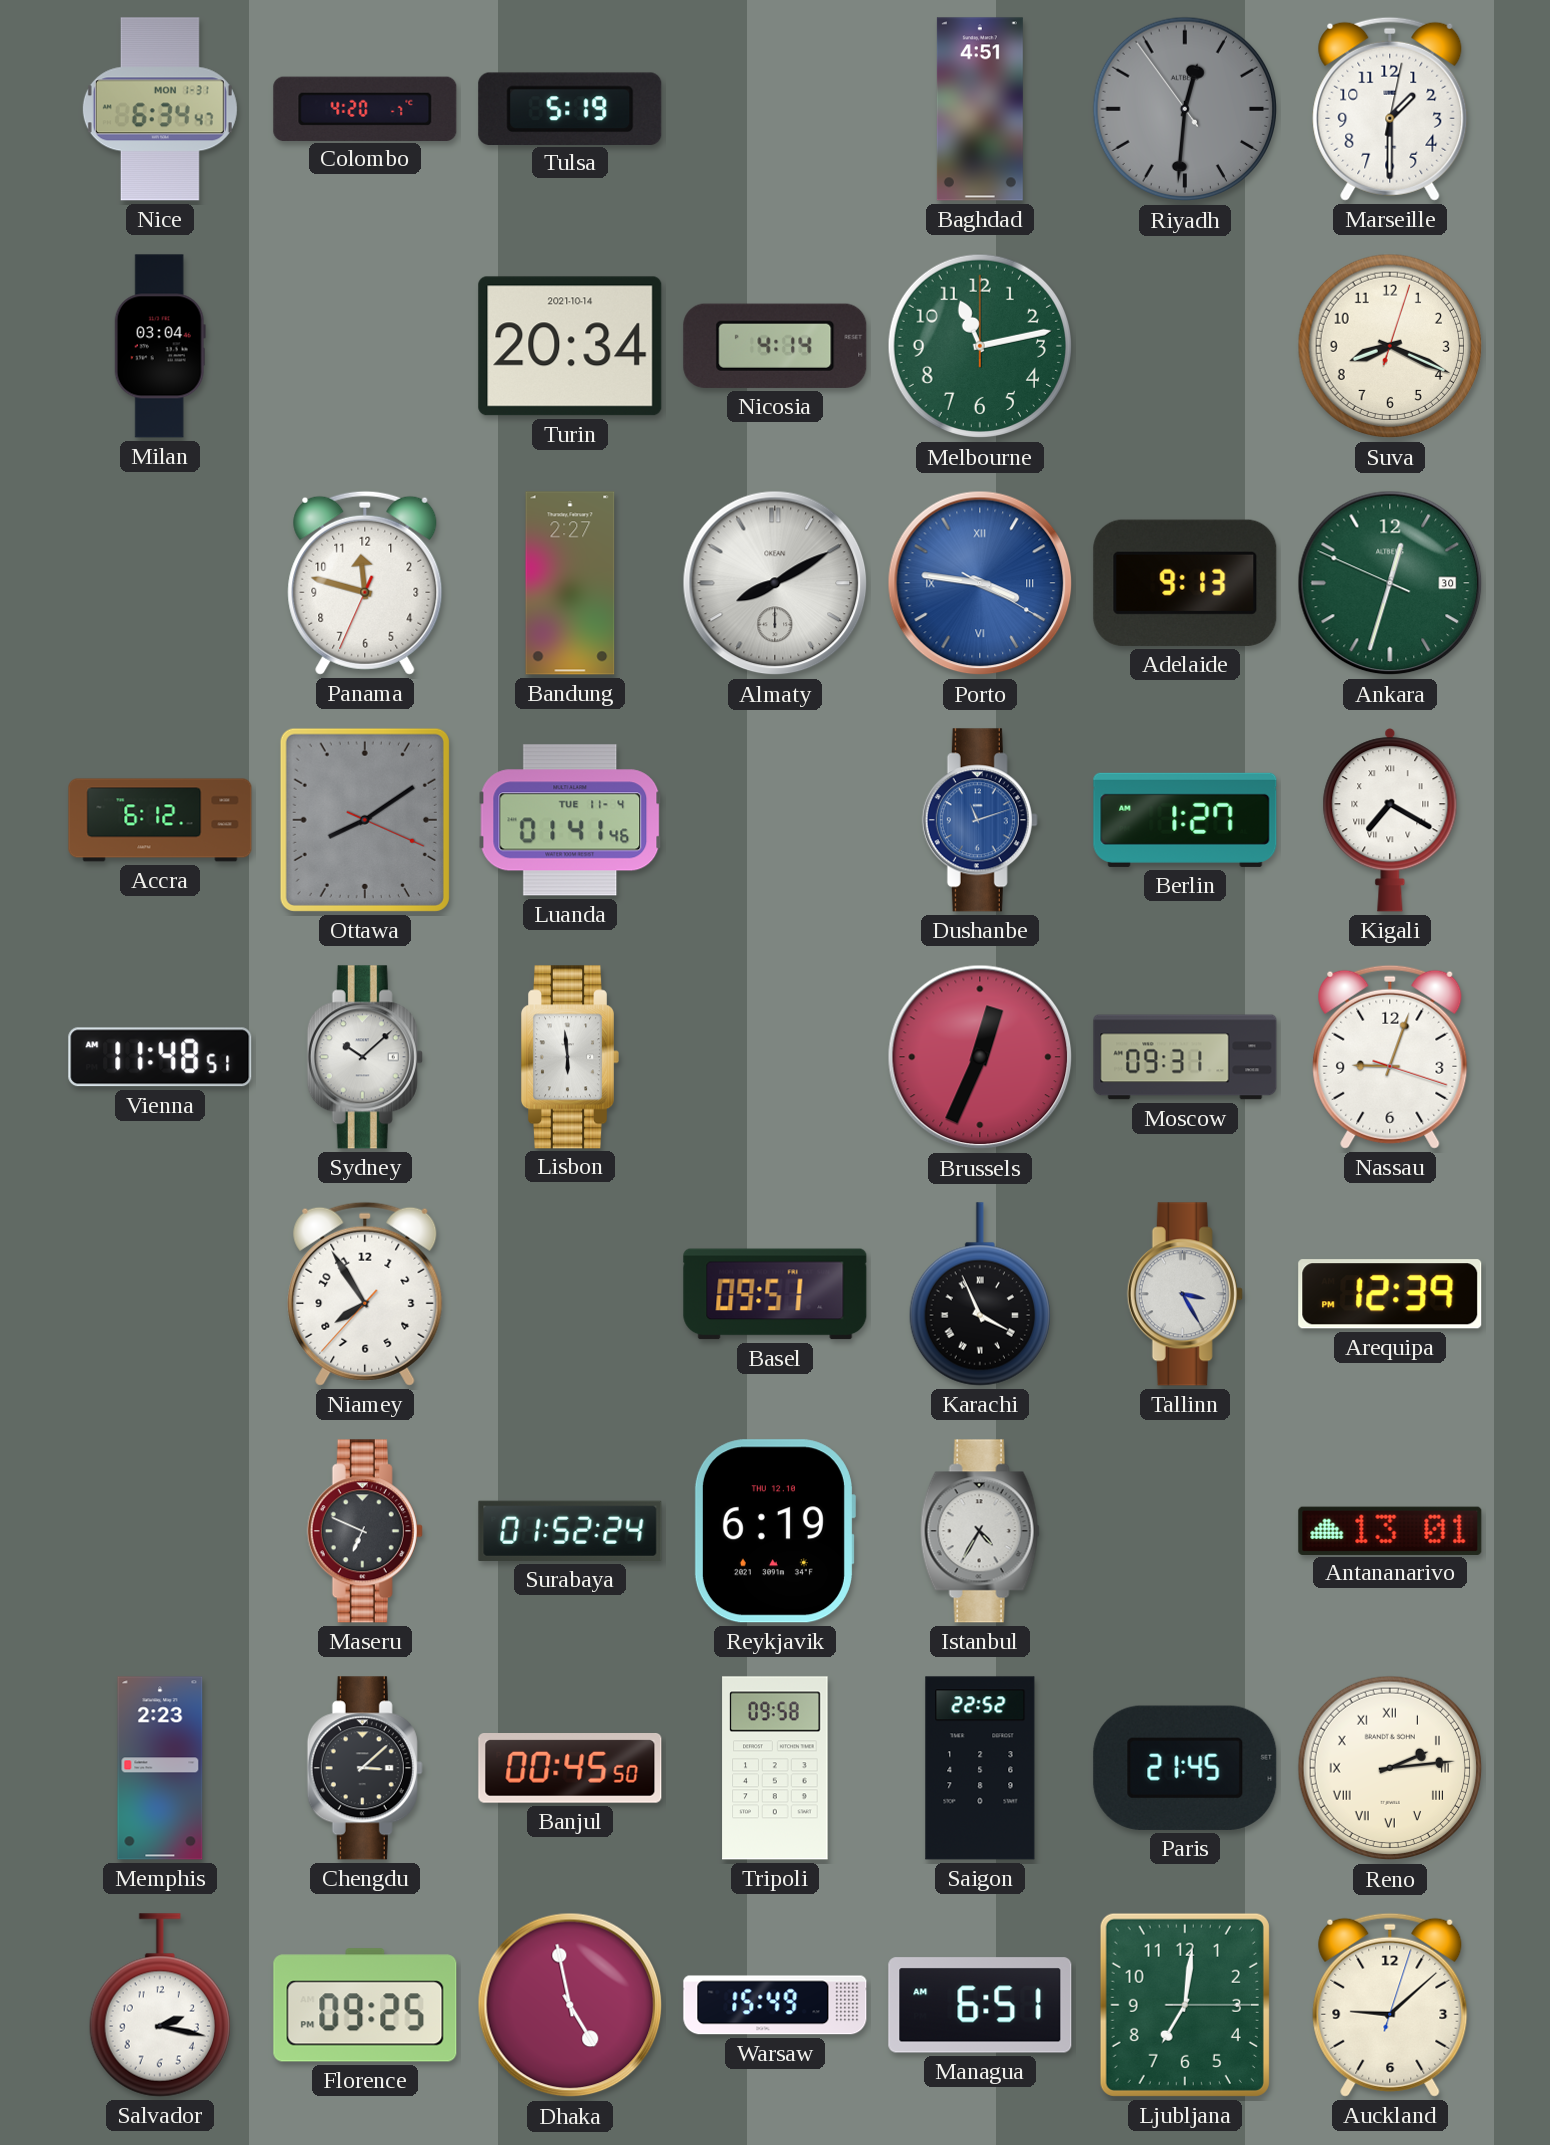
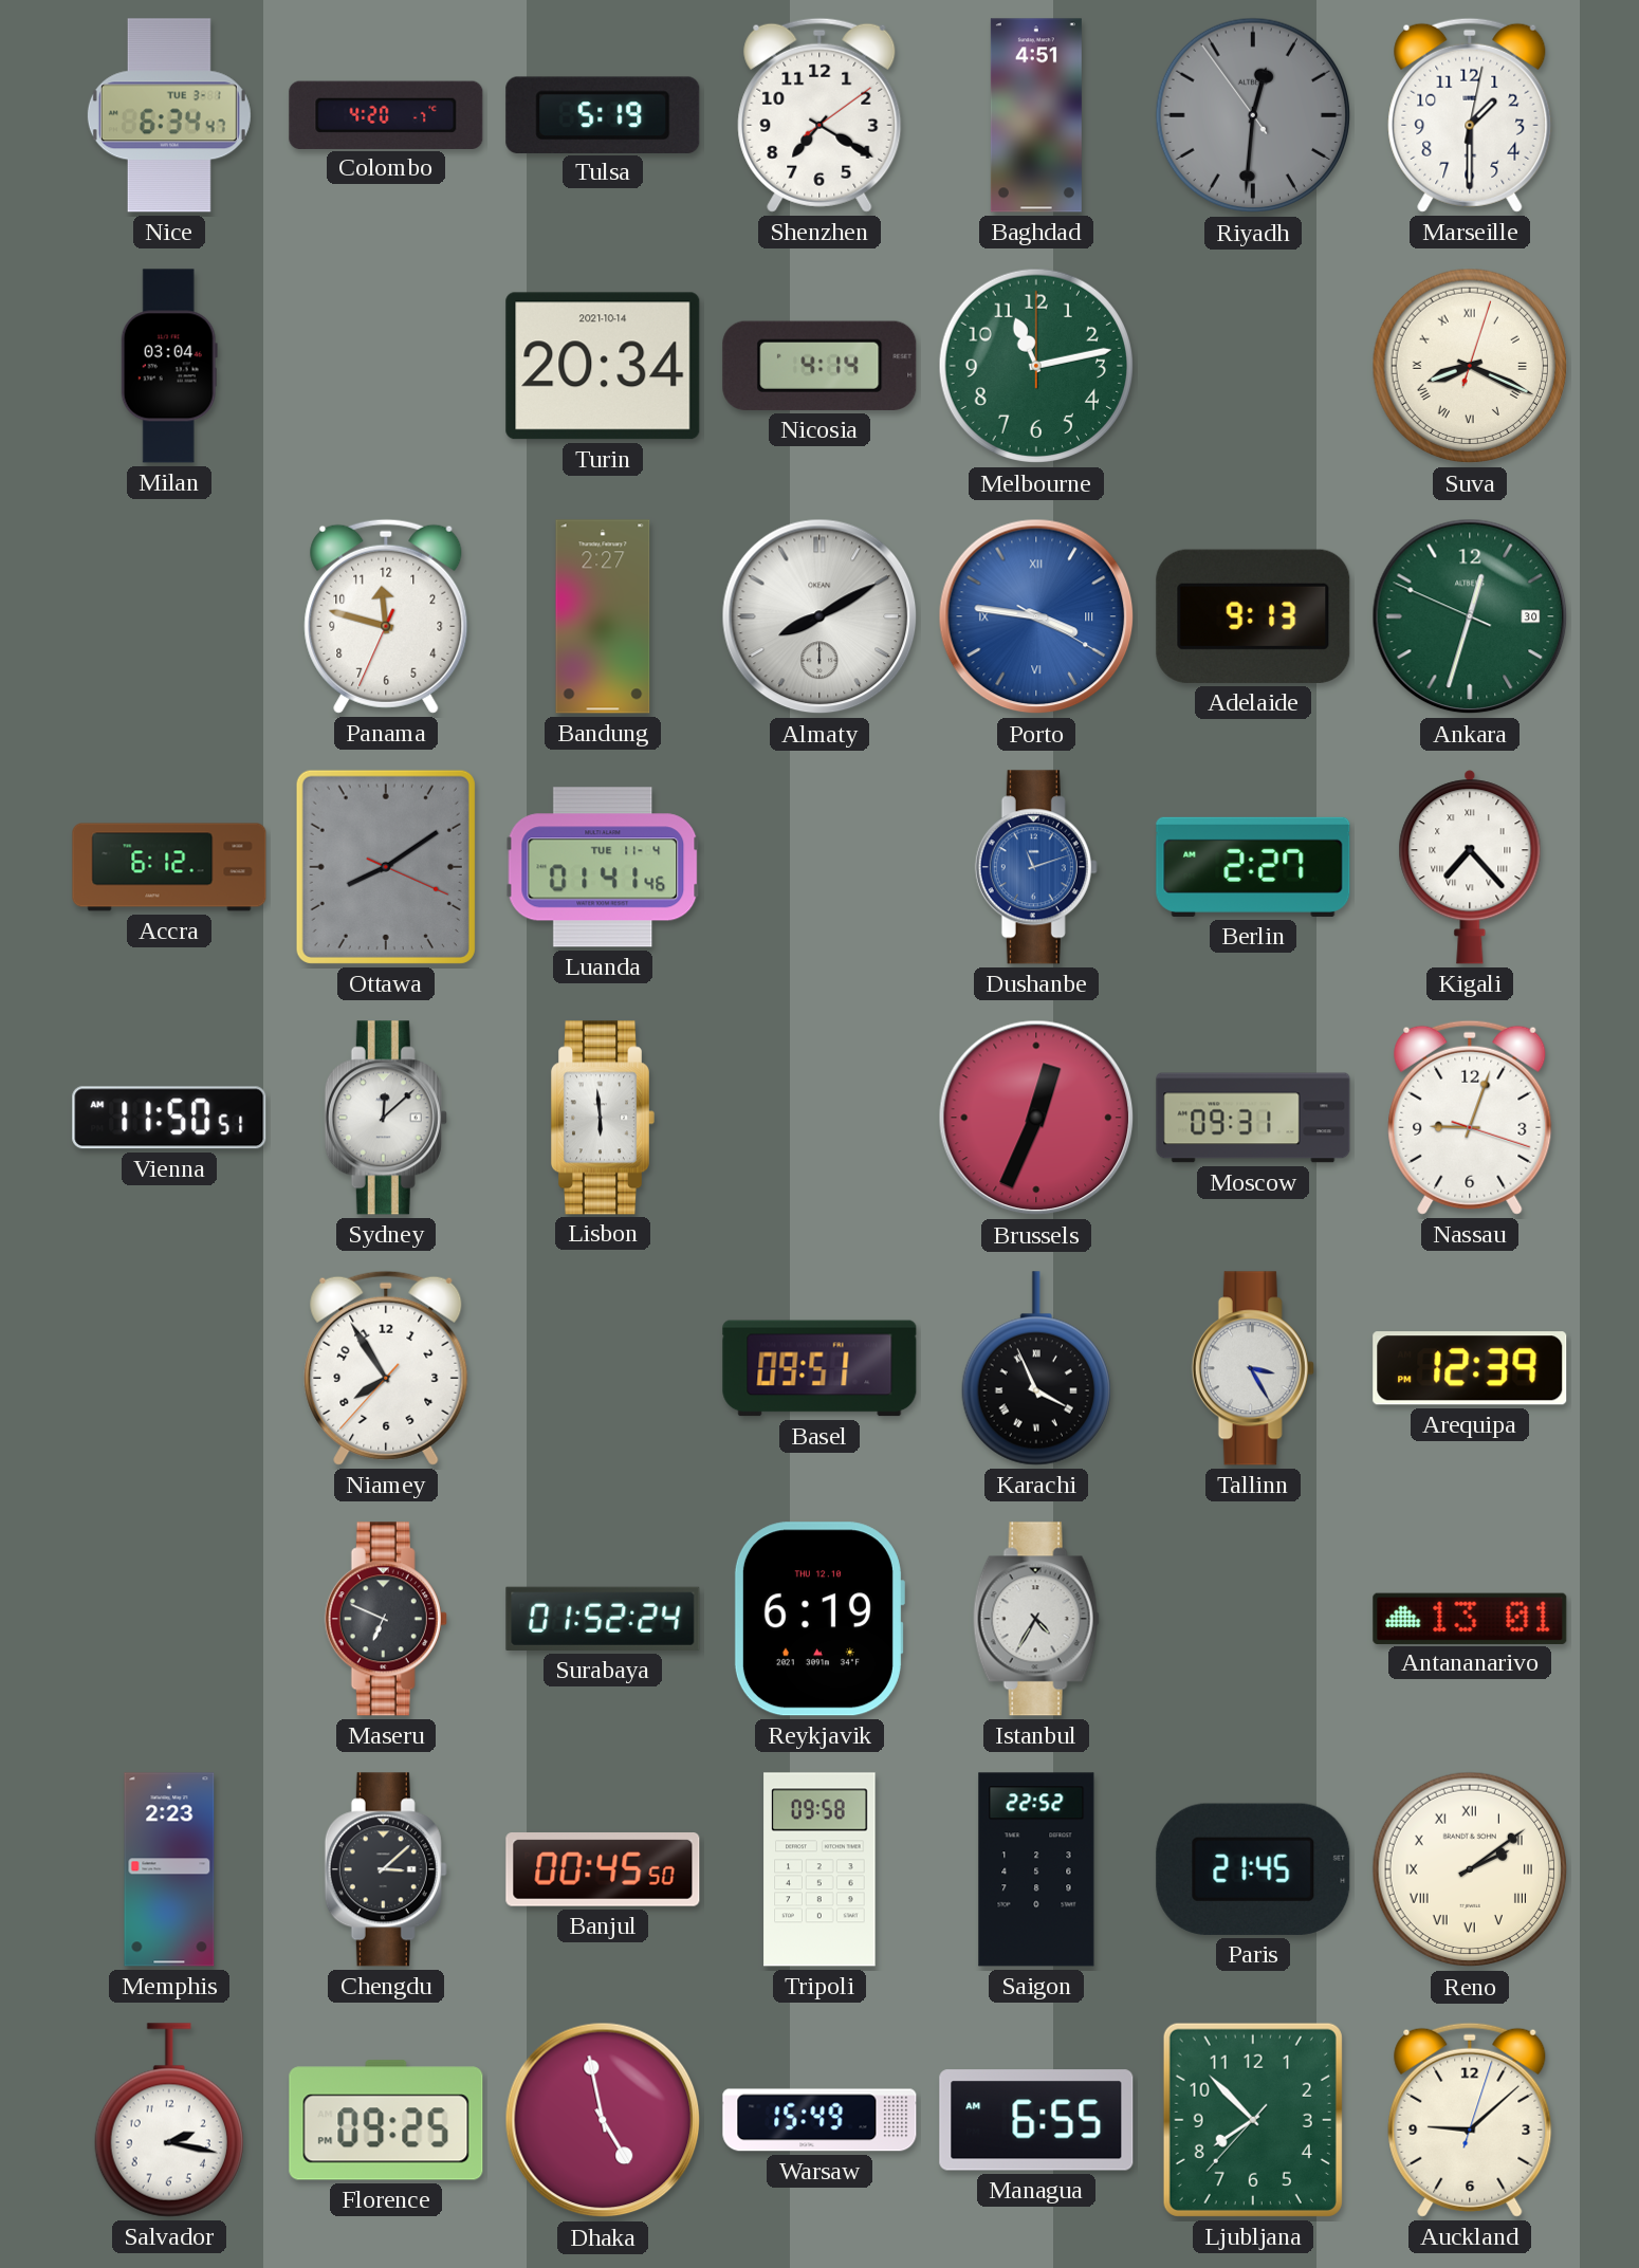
Nice date: MON 1-31 -> TUE 3-1 (169, 115)
Shenzhen: none -> 7:20 (819, 115)
Suva numerals: Arabic -> Roman (1470, 366)
Berlin: 1:27 -> 2:27 (1253, 867)
Kigali: 7:20 -> 7:23 (1470, 867)
Vienna: 11:48 -> 11:50 (169, 1118)
Sydney: 10:08 -> 12:08 (386, 1118)
Reno: 2:14 -> 2:09 (1470, 1869)
Managua: 6:51 -> 6:55 (1036, 2120)
Ljubljana: 7:01 -> 7:52 (1253, 2120)
